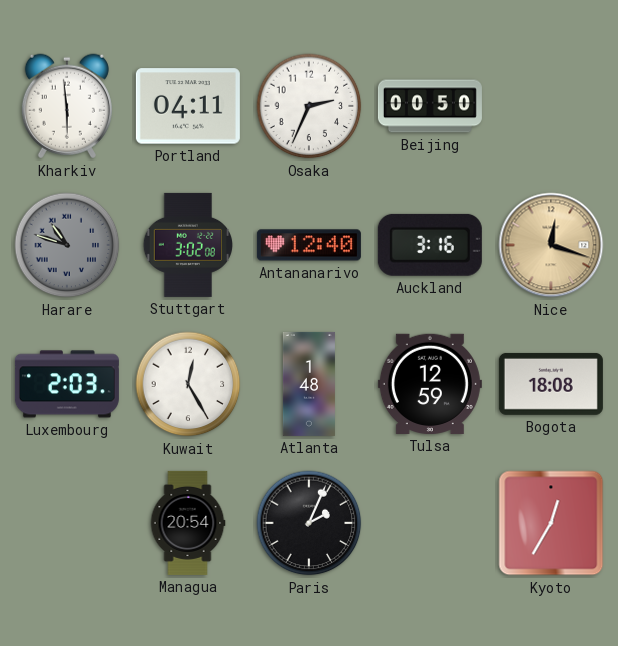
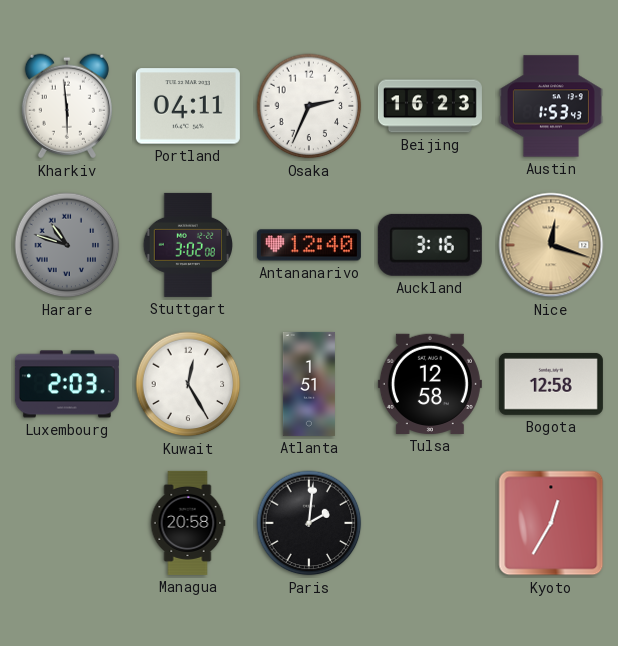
Beijing: 00:50 -> 16:23 (430, 106)
Austin: none -> 1:53 (551, 106)
Atlanta: 1:48 -> 1:51 (309, 384)
Tulsa: 12:59 -> 12:58 (430, 384)
Bogota: 18:08 -> 12:58 (551, 384)
Managua: 20:54 -> 20:58 (188, 523)
Paris: 2:04 -> 2:01 (309, 523)
